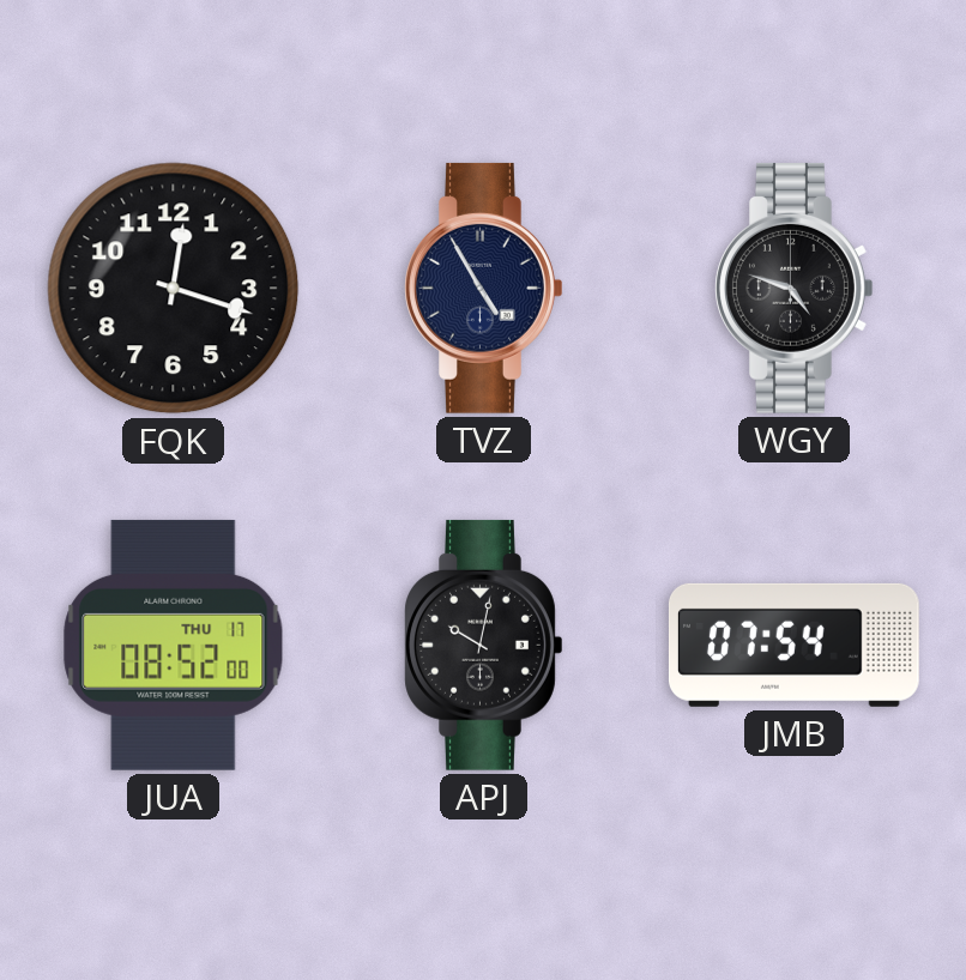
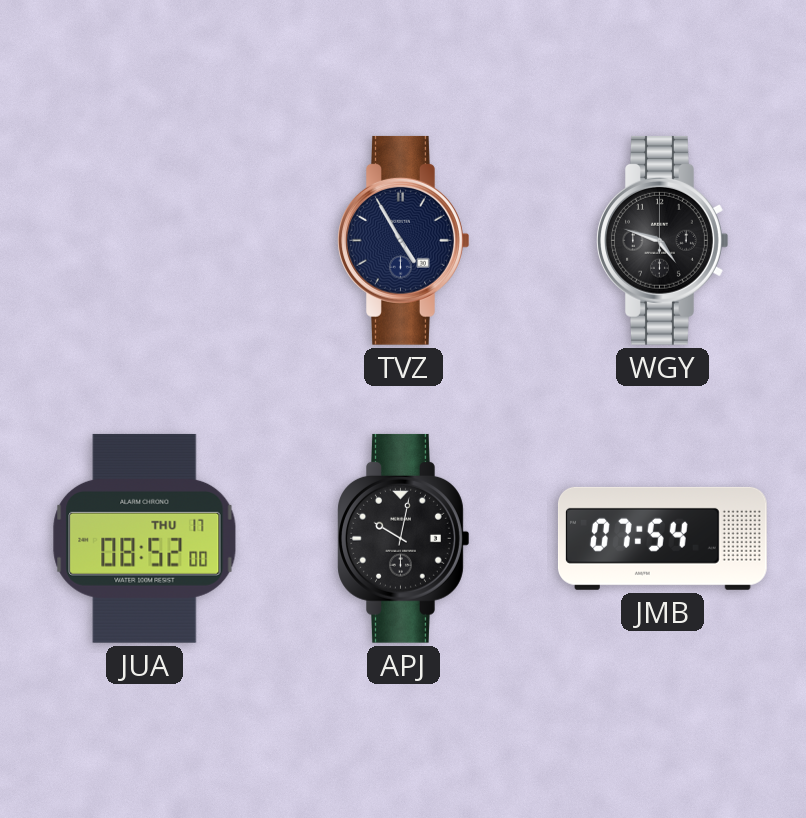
FQK: 12:18 -> none (174, 289)
